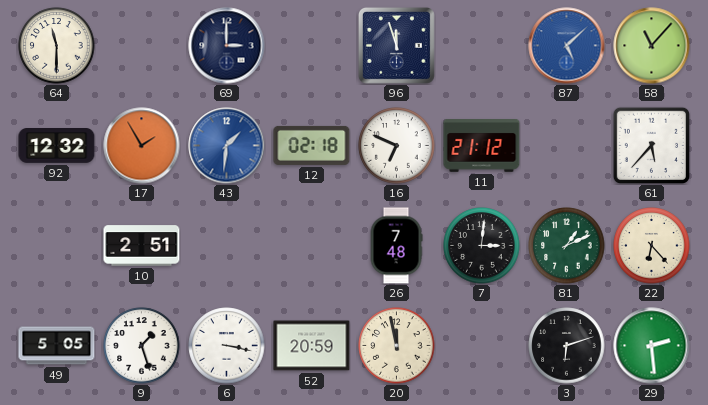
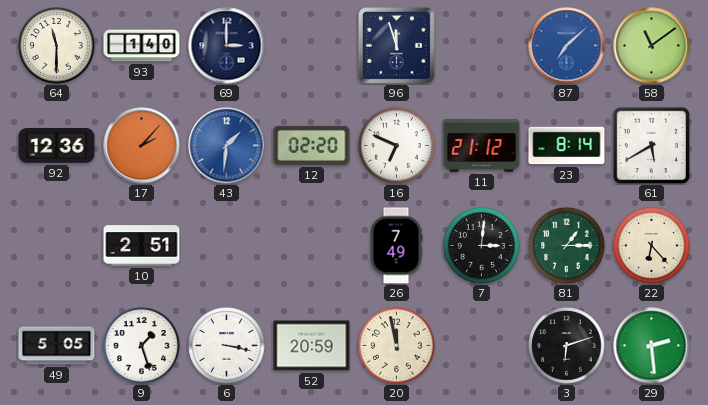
93: none -> 1:40 (142, 46)
87: 5:08 -> 7:08 (567, 46)
58: 11:07 -> 11:09 (652, 46)
92: 12:32 -> 12:36 (57, 146)
17: 1:55 -> 2:07 (142, 146)
12: 02:18 -> 02:20 (312, 145)
23: none -> 8:14 (567, 146)
61: 5:37 -> 5:40 (651, 145)
26: 7:48 -> 7:49 (396, 246)
81: 1:11 -> 1:15 (567, 246)
